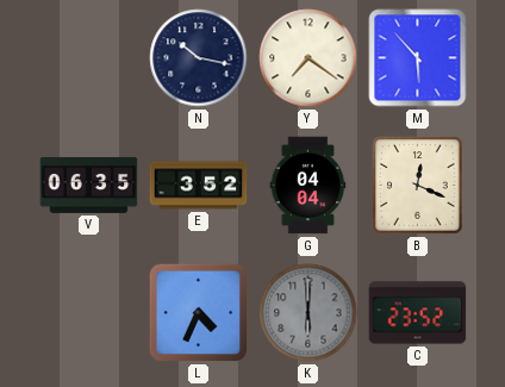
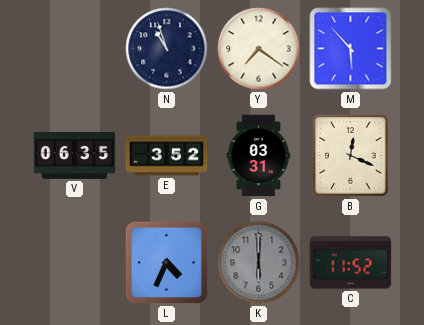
N: 10:17 -> 10:57 (167, 49)
G: 04:04 -> 03:31 (259, 156)
C: 23:52 -> 11:52 (351, 263)
